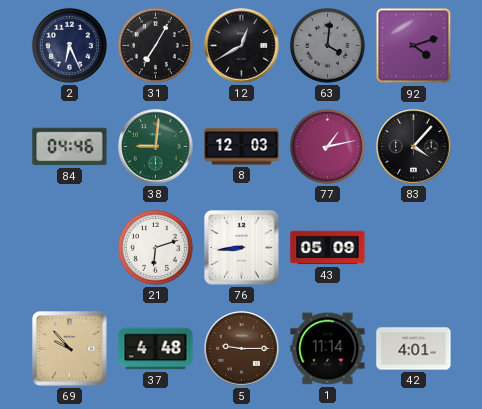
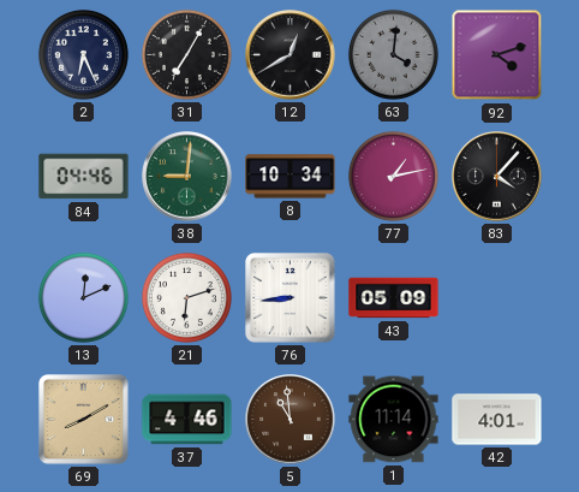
8: 12:03 -> 10:34 (291, 177)
13: none -> 12:11 (83, 297)
69: 9:53 -> 8:10 (84, 420)
37: 4:48 -> 4:46 (187, 420)
5: 9:15 -> 10:59 (291, 420)
